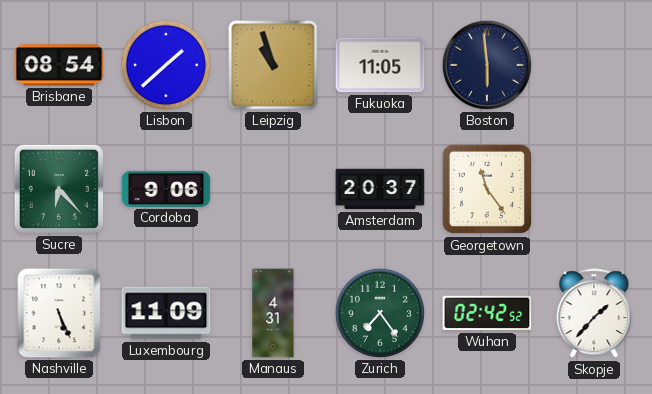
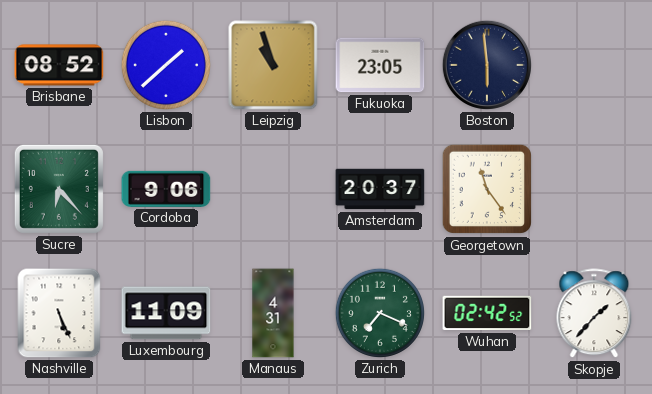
Brisbane: 08:54 -> 08:52 (59, 65)
Fukuoka: 11:05 -> 23:05 (380, 65)
Zurich: 7:24 -> 7:19 (380, 313)
